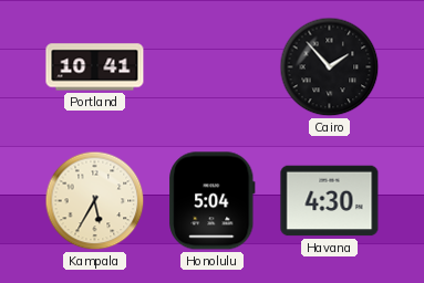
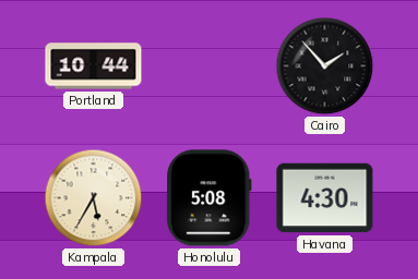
Portland: 10:41 -> 10:44 (94, 66)
Honolulu: 5:04 -> 5:08 (210, 198)
